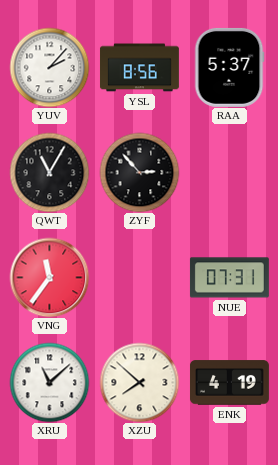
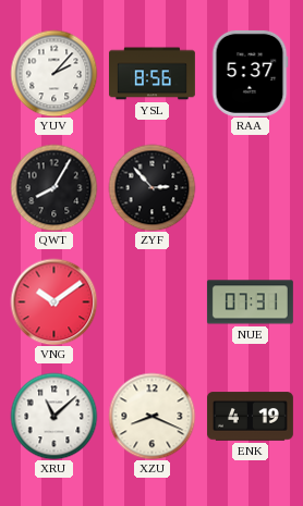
QWT: 11:05 -> 8:05 (53, 187)
VNG: 11:36 -> 10:09 (53, 301)
XZU: 7:52 -> 8:19 (152, 416)
